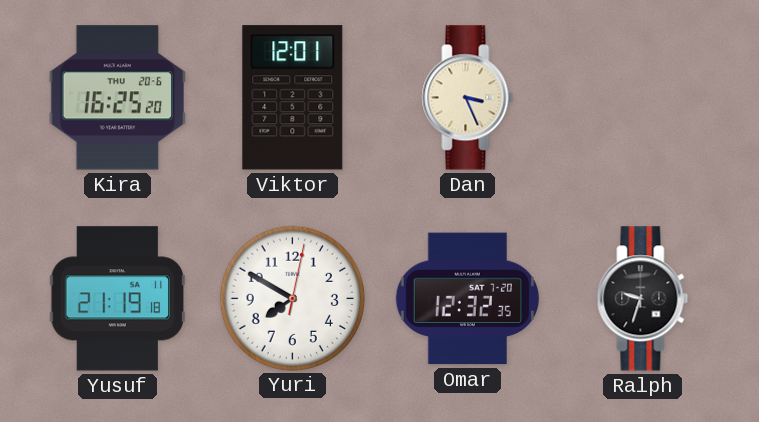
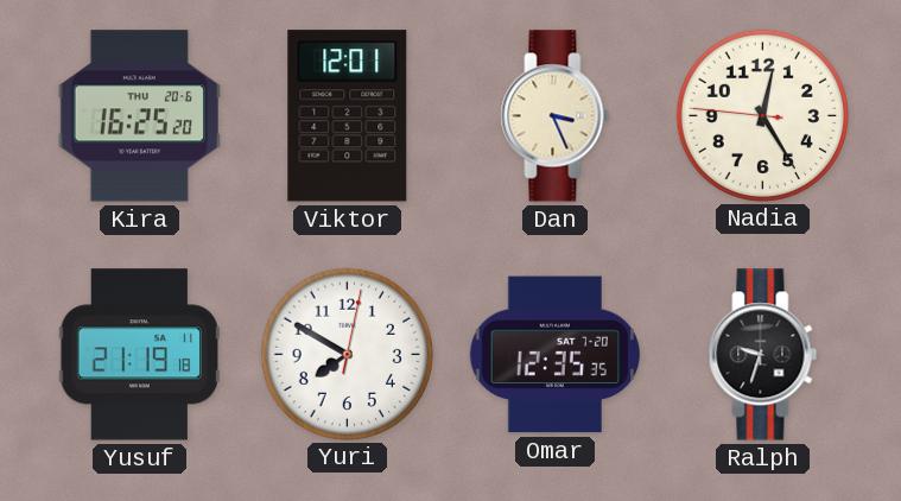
Nadia: none -> 12:24 (762, 115)
Omar: 12:32 -> 12:35 (554, 355)
